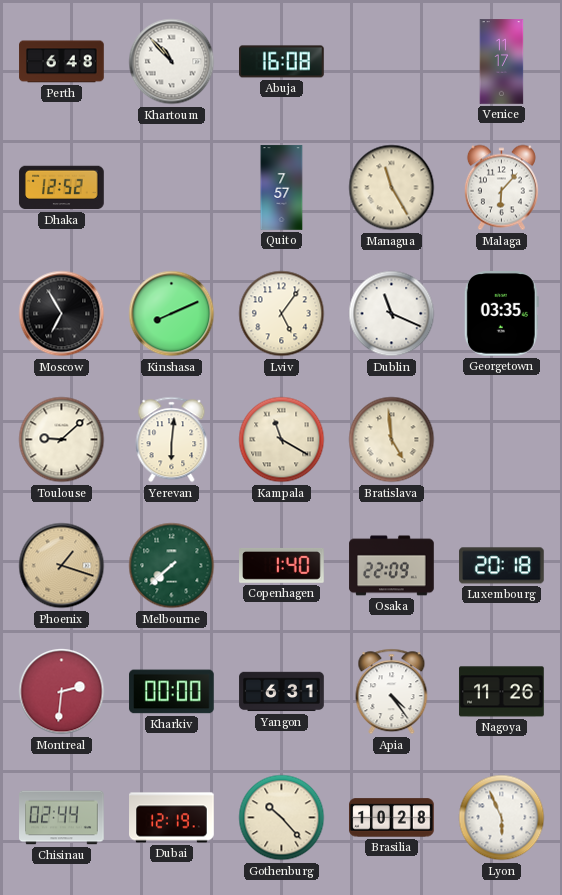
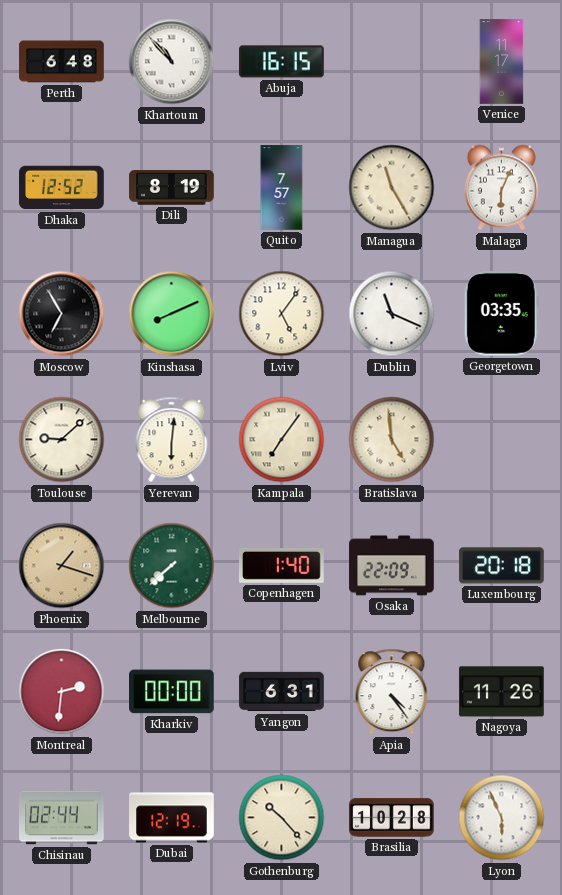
Abuja: 16:08 -> 16:15 (282, 62)
Dili: none -> 8:19 (172, 188)
Malaga: 6:07 -> 6:04 (501, 188)
Kampala: 11:20 -> 7:06 (282, 440)
